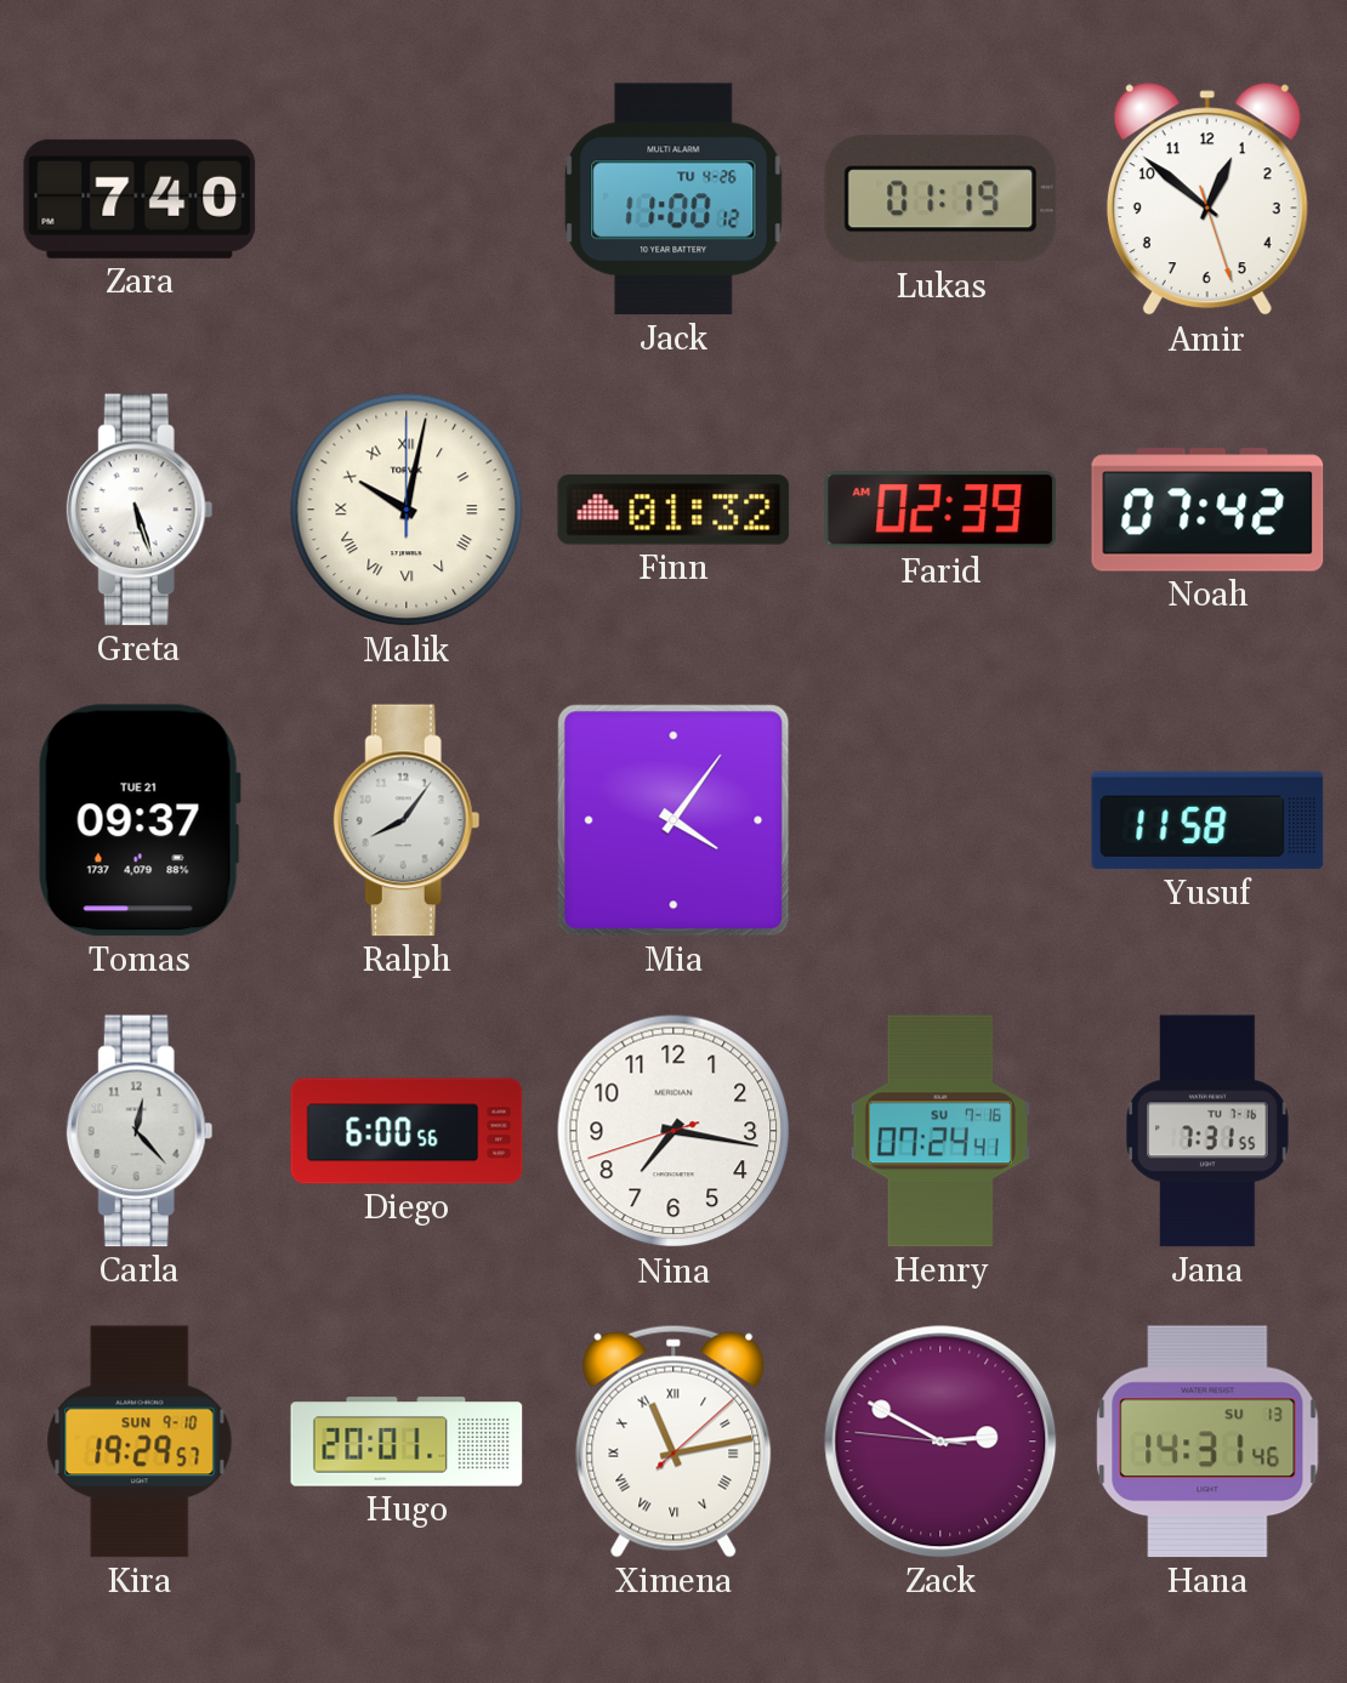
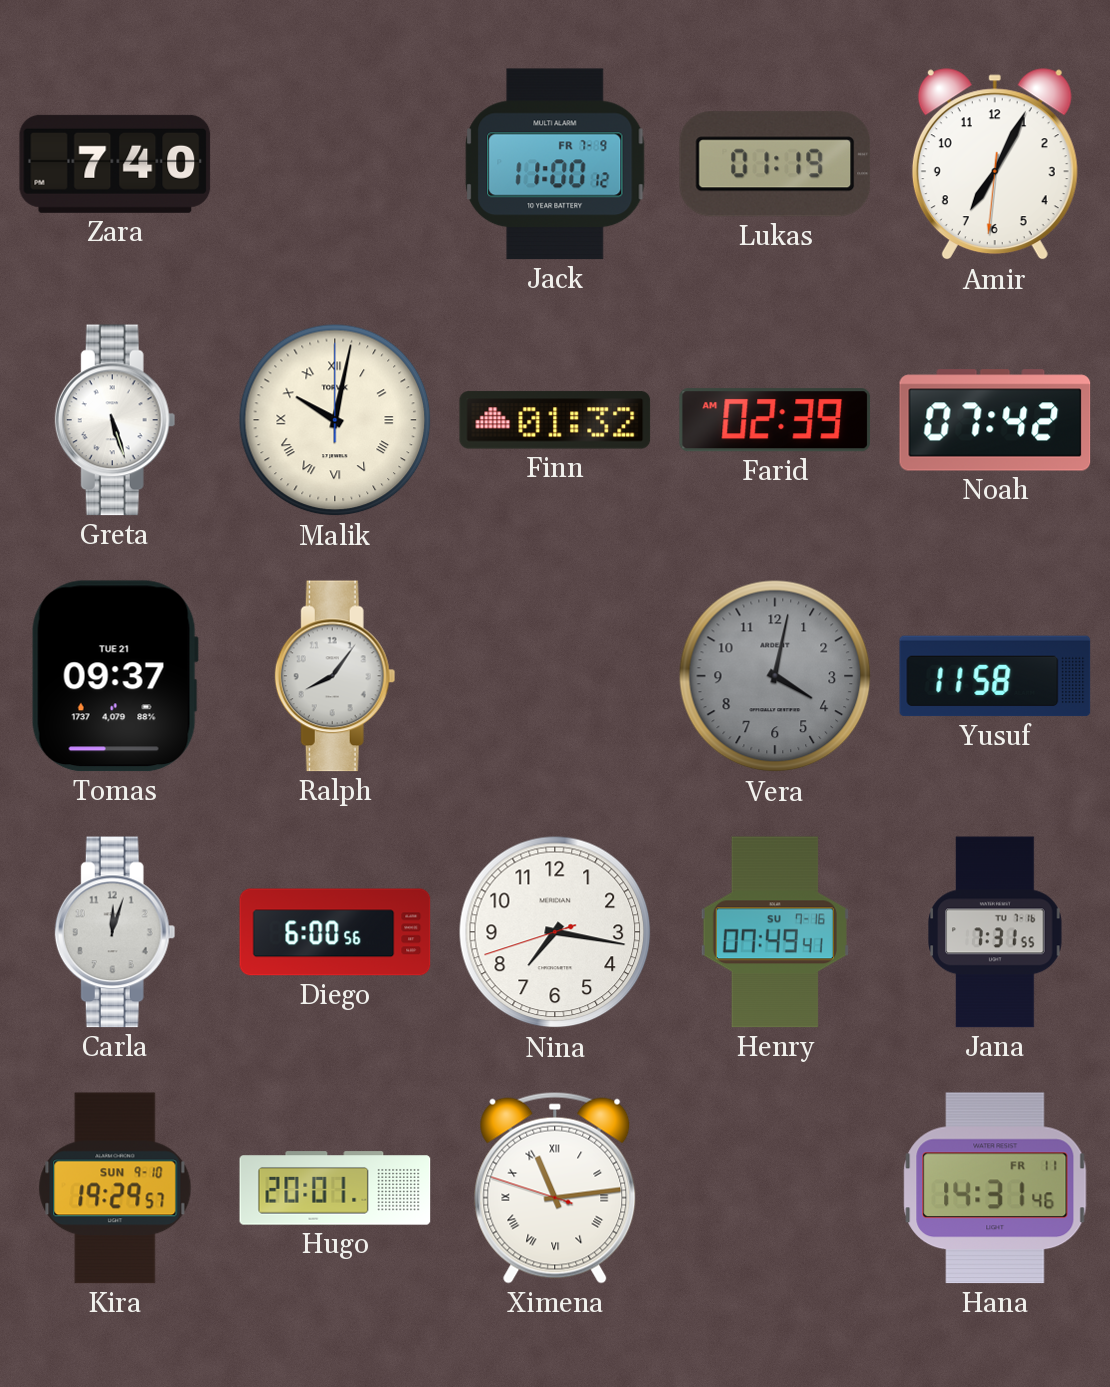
Jack date: TU 4-26 -> FR 7-9 (555, 164)
Amir: 12:51 -> 7:04 (995, 165)
Mia: 4:06 -> none (673, 820)
Vera: none -> 4:02 (775, 676)
Carla: 12:23 -> 12:03 (115, 932)
Henry: 07:24 -> 07:49 (775, 932)
Ximena: 11:13:08 -> 11:13:48 (555, 1188)
Zack: 2:49 -> none (940, 1442)
Hana date: SU 13 -> FR 11 (995, 1188)
